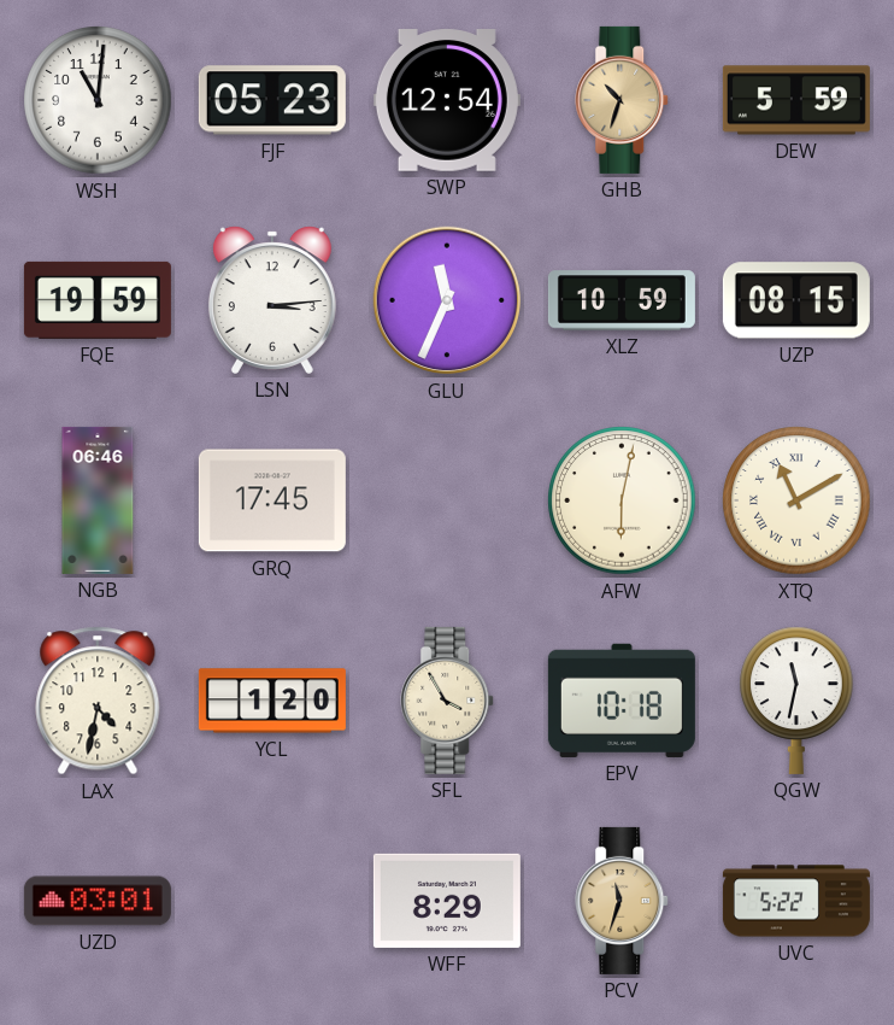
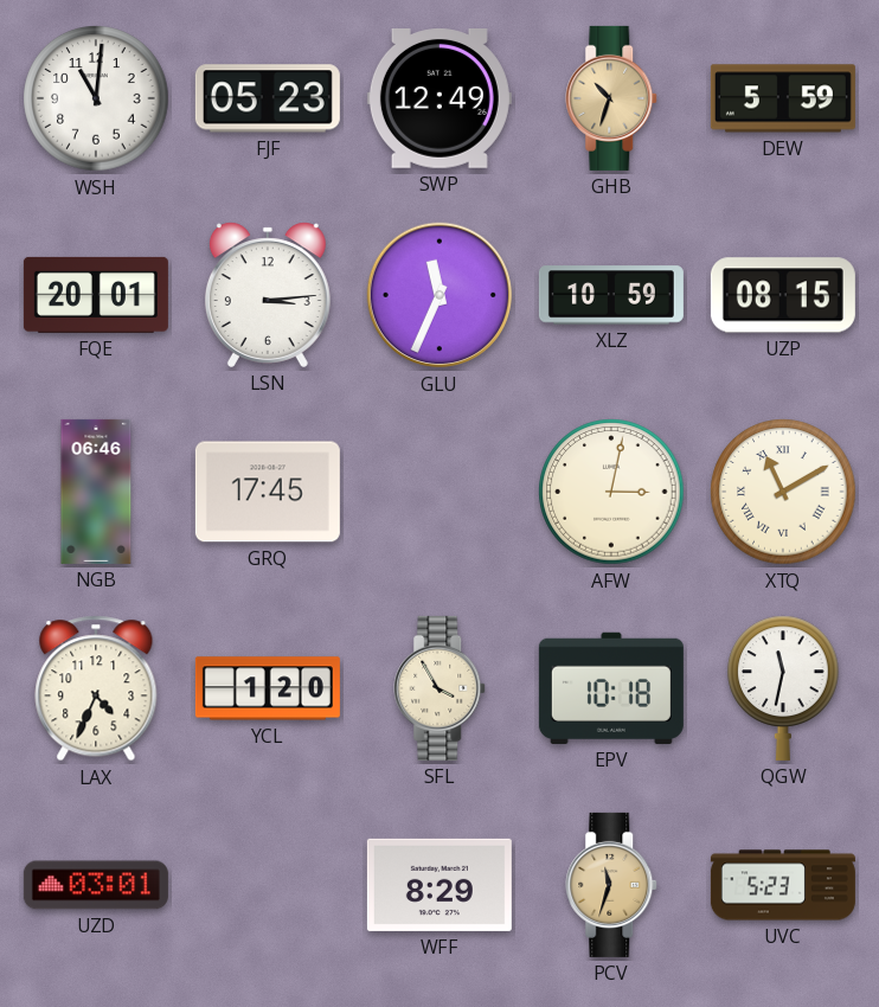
SWP: 12:54 -> 12:49 (439, 100)
FQE: 19:59 -> 20:01 (96, 295)
AFW: 6:02 -> 3:02 (611, 492)
LAX: 4:32 -> 4:34 (96, 688)
UVC: 5:22 -> 5:23 (783, 885)
